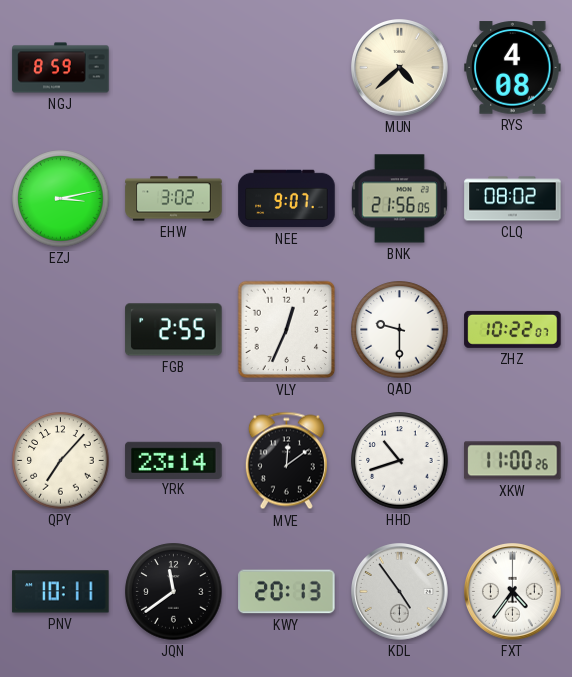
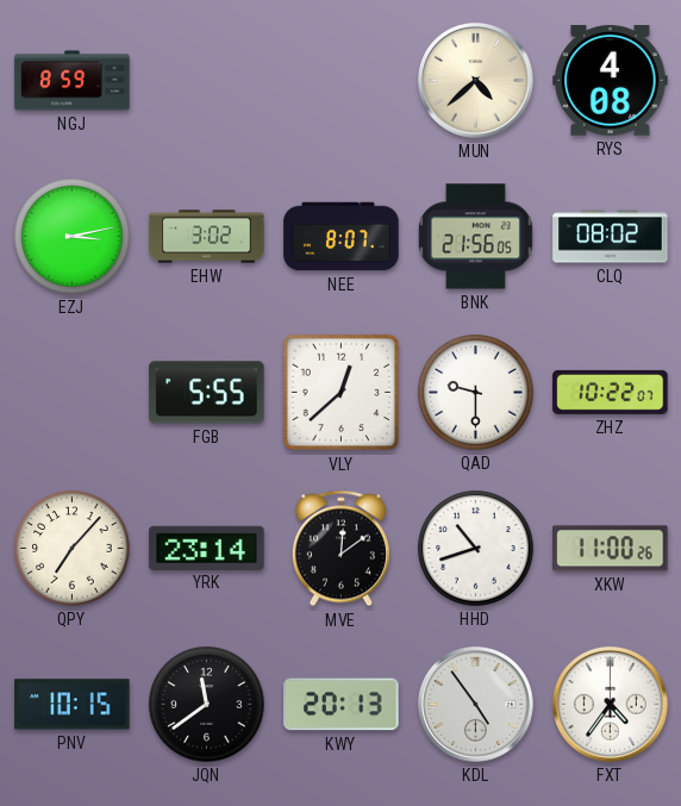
NEE: 9:07 -> 8:07 (342, 237)
FGB: 2:55 -> 5:55 (207, 393)
VLY: 12:34 -> 12:38 (342, 393)
PNV: 10:11 -> 10:15 (73, 705)
